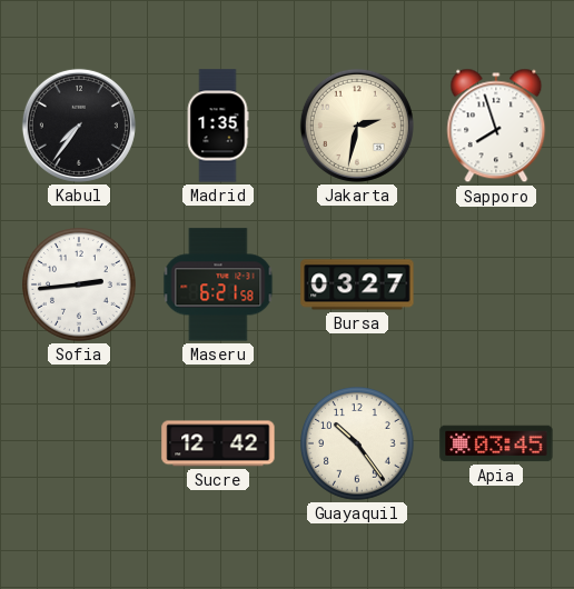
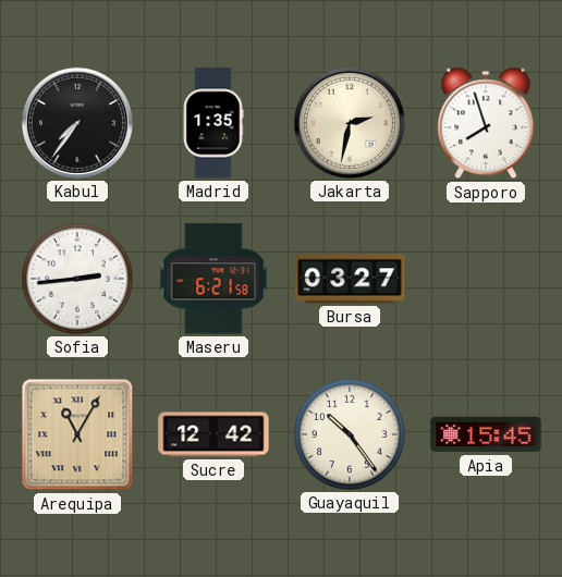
Arequipa: none -> 11:05 (77, 434)
Apia: 03:45 -> 15:45 (486, 434)
